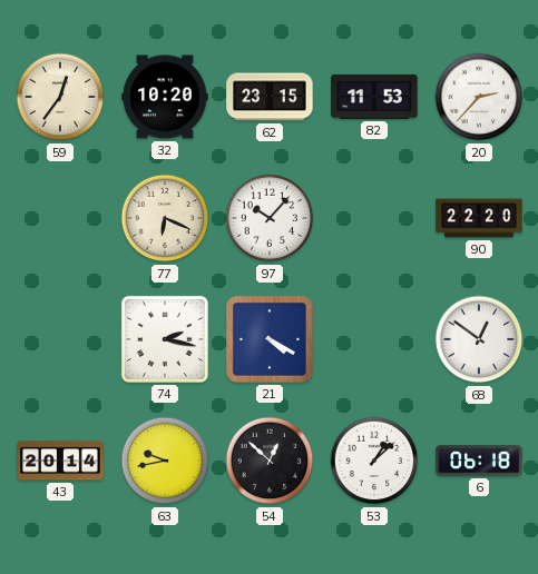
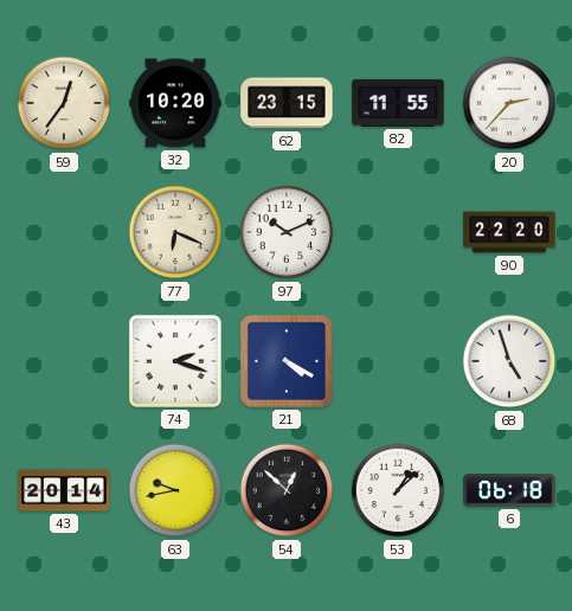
82: 11:53 -> 11:55 (398, 103)
97: 10:07 -> 10:11 (287, 232)
74: 2:17 -> 2:18 (175, 361)
68: 12:51 -> 4:57 (509, 361)
